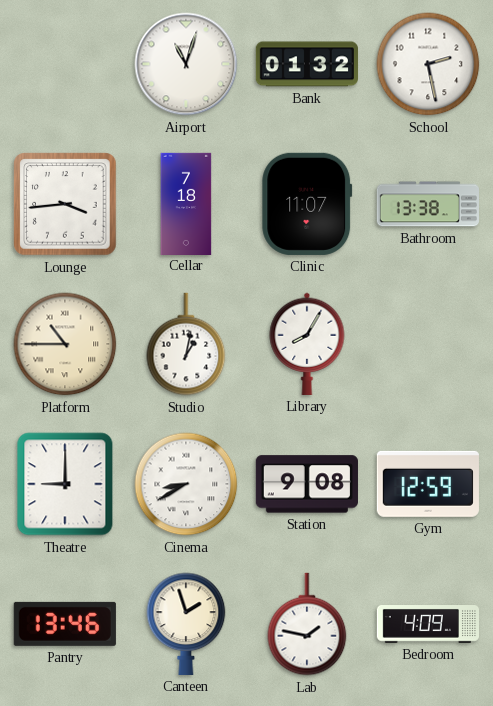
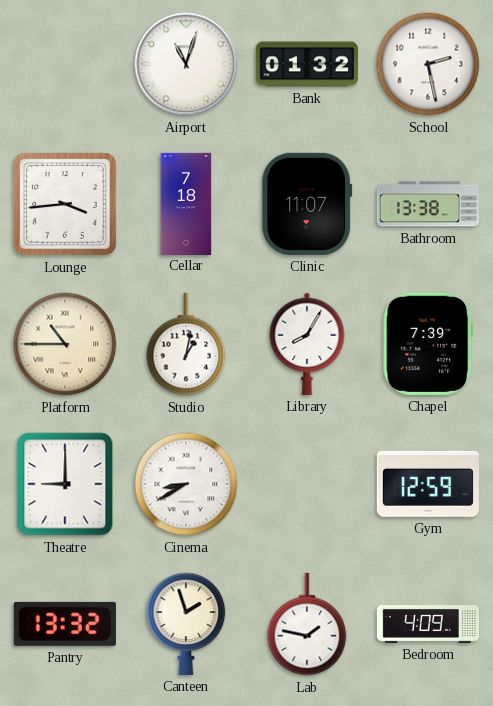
Chapel: none -> 7:39 (428, 344)
Station: 9:08 -> none (307, 484)
Pantry: 13:46 -> 13:32 (65, 624)
